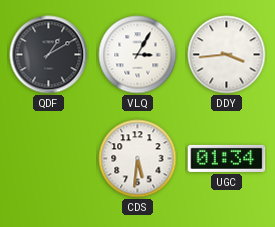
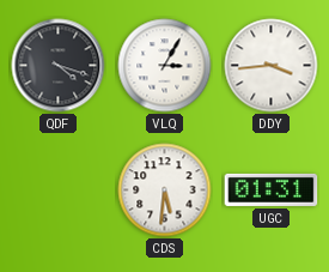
QDF: 1:10 -> 4:18 (59, 66)
UGC: 01:34 -> 01:31 (272, 189)
